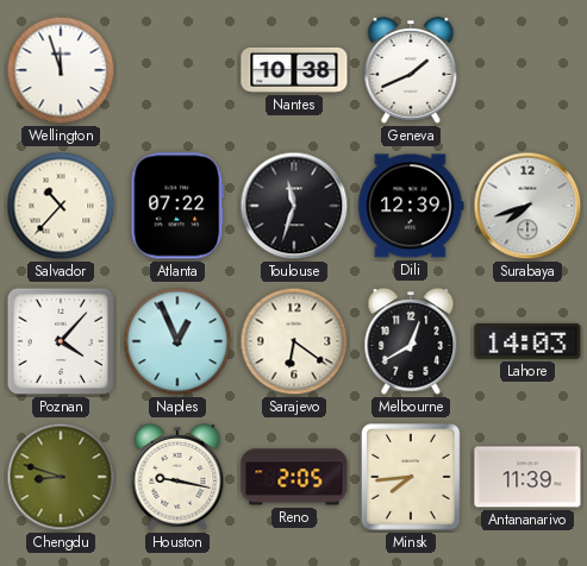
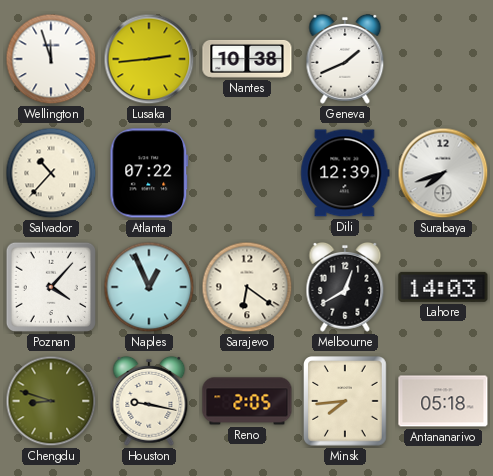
Lusaka: none -> 2:44 (149, 59)
Toulouse: 11:33 -> none (294, 206)
Antananarivo: 11:39 -> 05:18 (443, 401)
